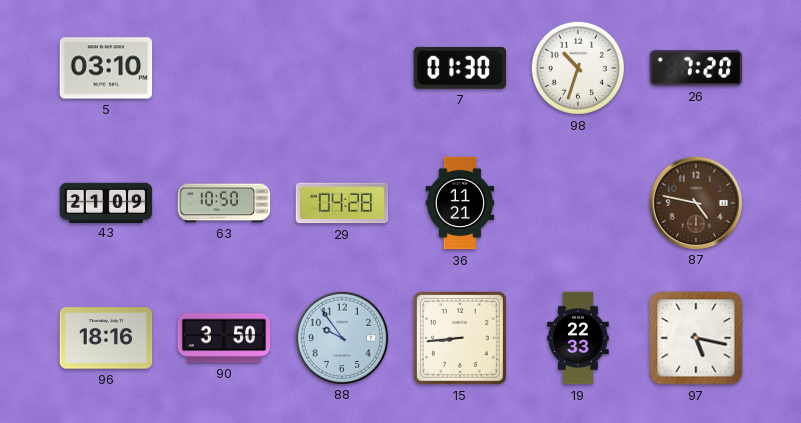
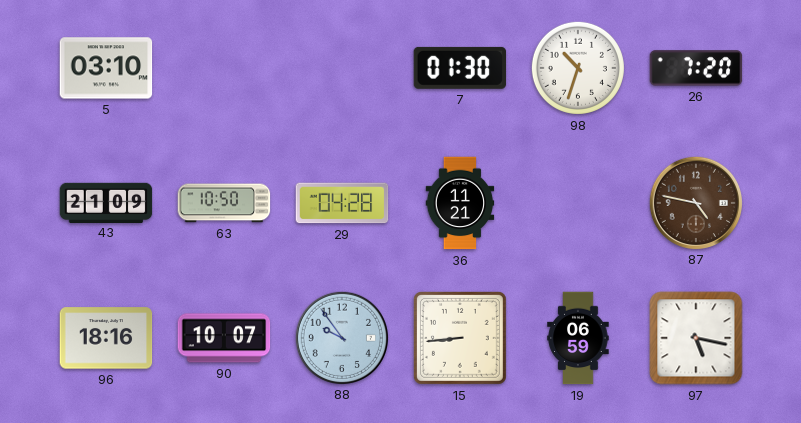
90: 3:50 -> 10:07 (224, 338)
19: 22:33 -> 06:59 (578, 338)
